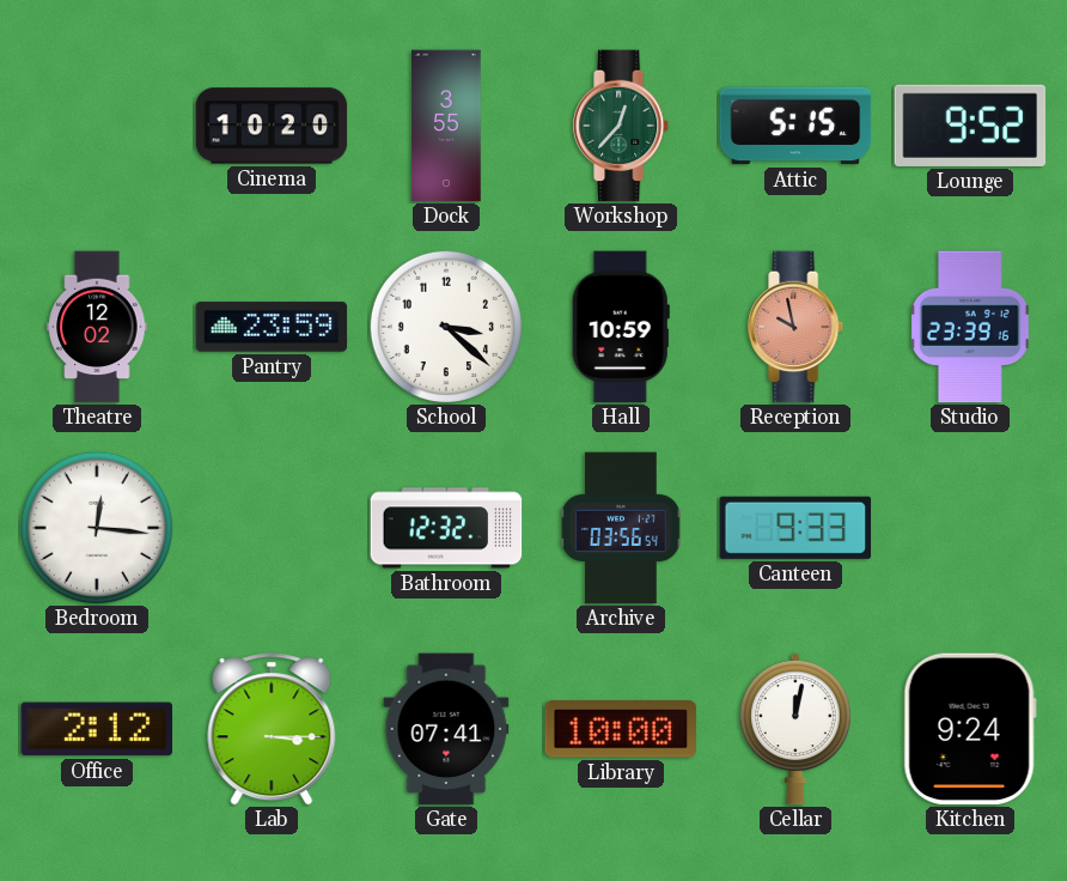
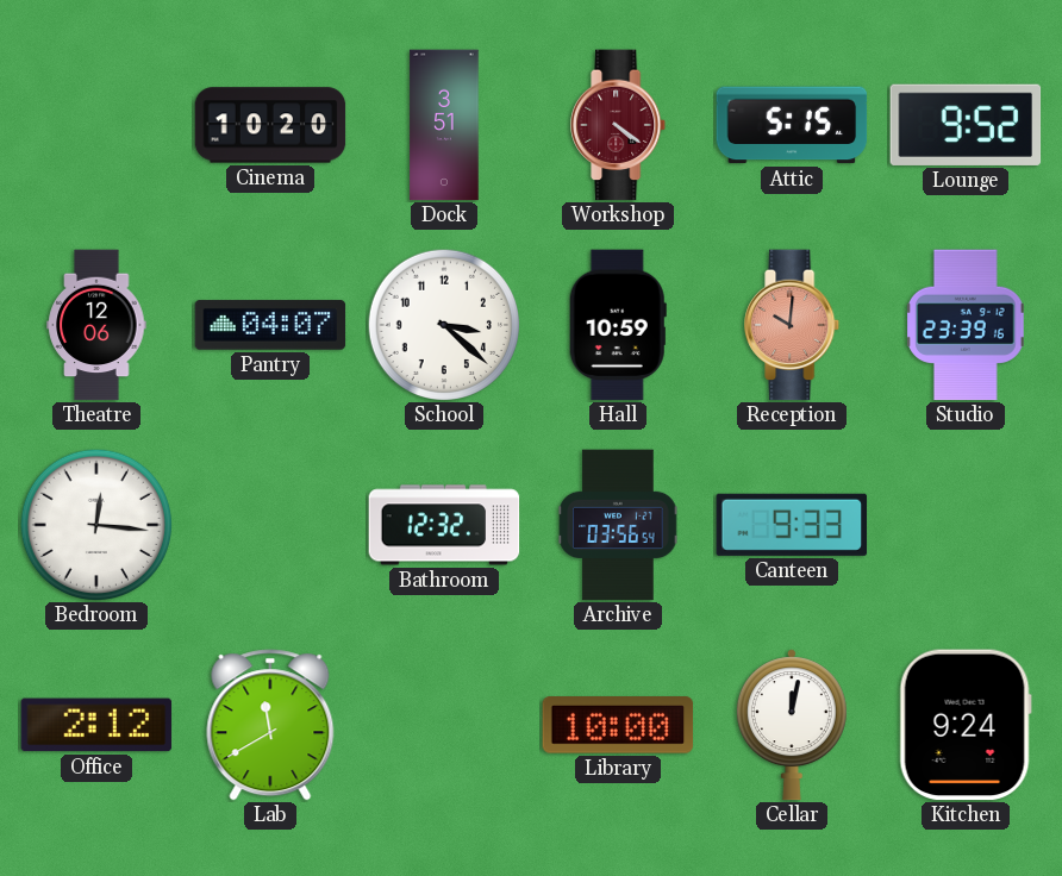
Dock: 3:55 -> 3:51 (444, 125)
Workshop: 12:37 -> 4:21 (619, 125)
Workshop dial: green -> burgundy (619, 125)
Theatre: 12:02 -> 12:06 (96, 325)
Pantry: 23:59 -> 04:07 (270, 325)
Reception: 9:58 -> 10:01 (793, 325)
Lab: 3:15 -> 11:40 (270, 725)
Gate: 07:41 -> none (446, 729)
